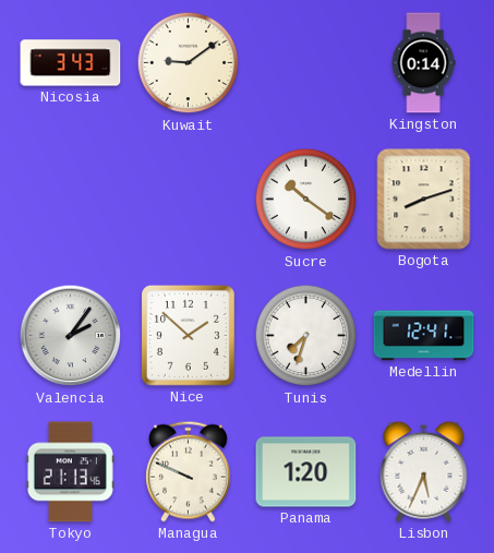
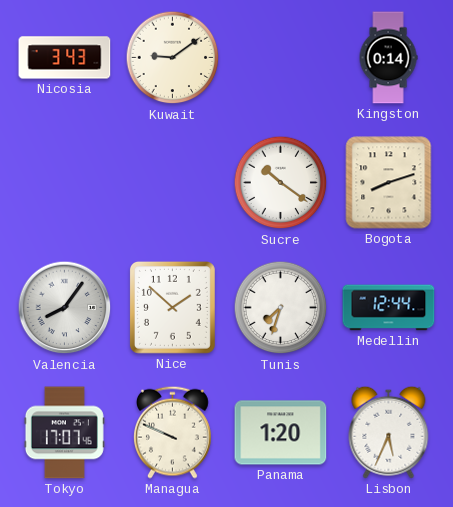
Valencia: 2:06 -> 8:06 (65, 308)
Medellin: 12:41 -> 12:44 (389, 308)
Tokyo: 21:13 -> 17:07 (64, 433)
